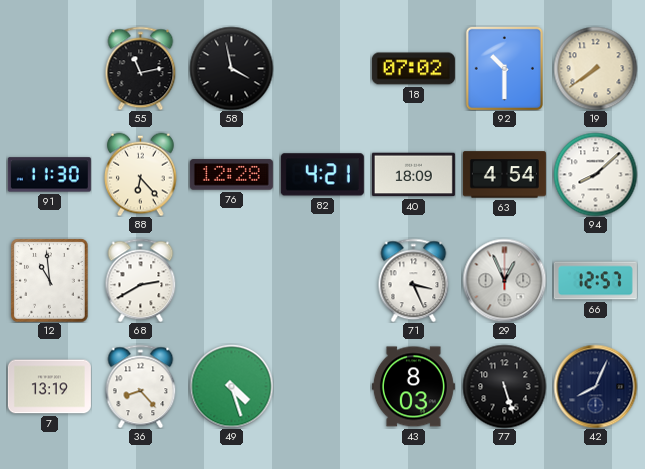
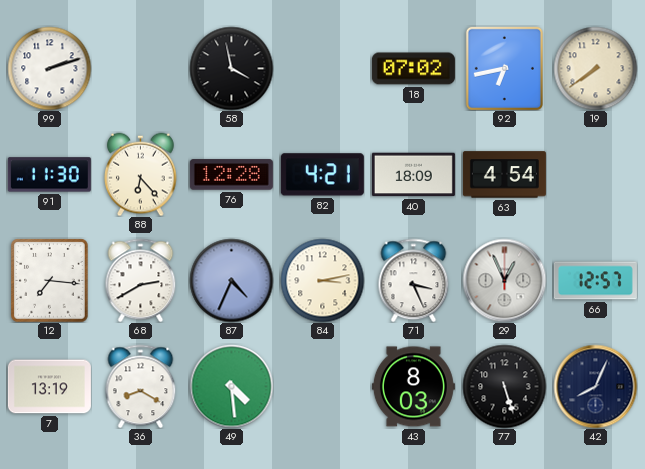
99: none -> 2:12 (49, 68)
55: 11:13 -> none (141, 68)
92: 10:30 -> 6:43 (504, 68)
94: 8:08 -> none (595, 174)
12: 10:59 -> 7:16 (50, 280)
87: none -> 4:34 (231, 280)
84: none -> 3:13 (322, 280)
36: 8:23 -> 8:20 (141, 386)
49: 4:27 -> 4:29 (231, 386)
